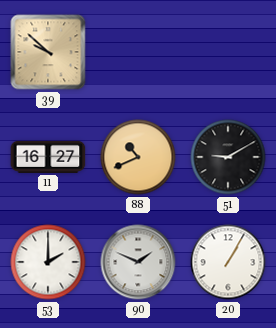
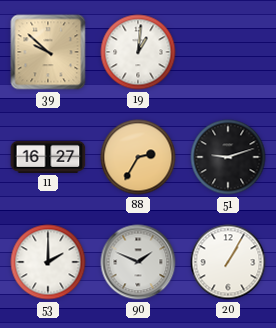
19: none -> 1:01 (138, 52)
88: 10:41 -> 2:35 (138, 157)
51: 9:10 -> 9:12 (228, 157)
